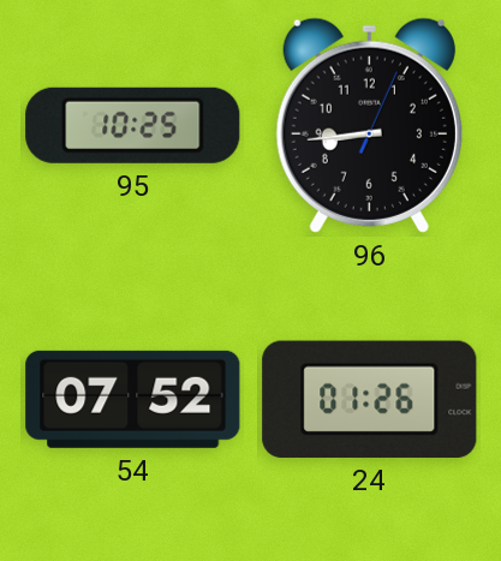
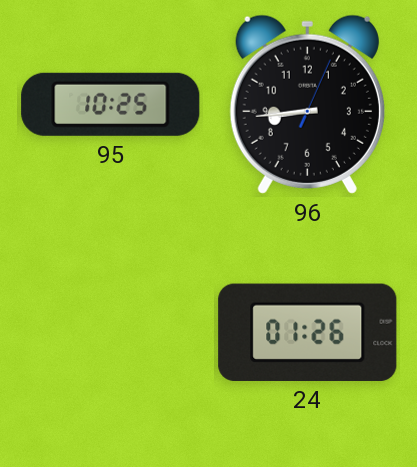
54: 07:52 -> none (133, 399)
